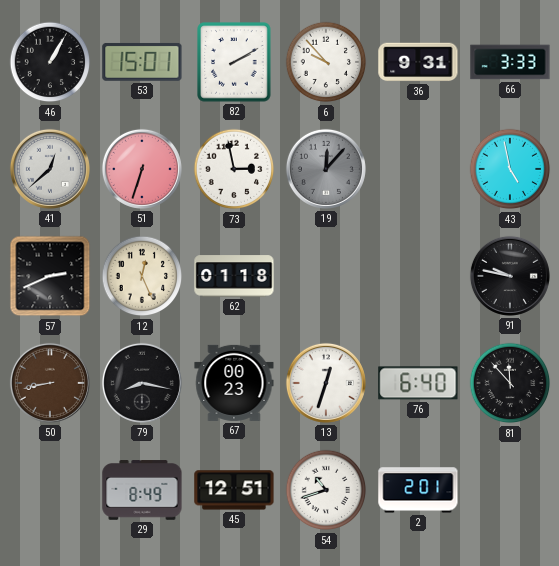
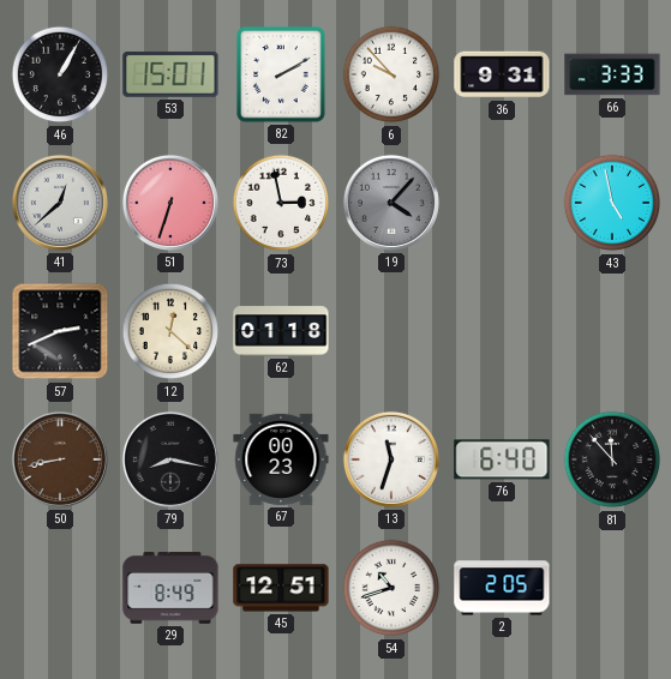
19: 12:07 -> 4:07 (391, 203)
12: 12:26 -> 12:22 (170, 331)
91: 9:47 -> none (510, 276)
13: 12:33 -> 11:33 (391, 459)
2: 2:01 -> 2:05 (502, 588)
